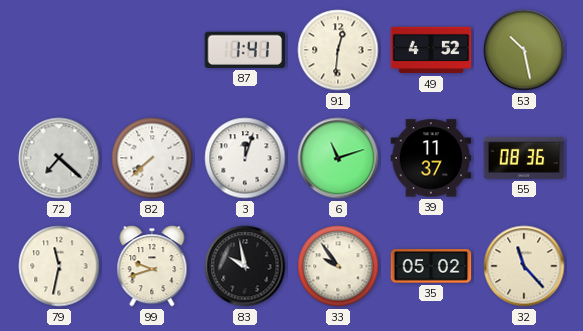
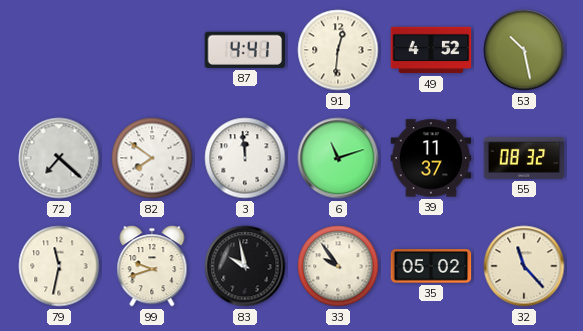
87: 1:41 -> 4:41 (245, 50)
82: 7:38 -> 7:51 (152, 158)
3: 12:03 -> 11:59 (245, 158)
55: 08:36 -> 08:32 (524, 158)
